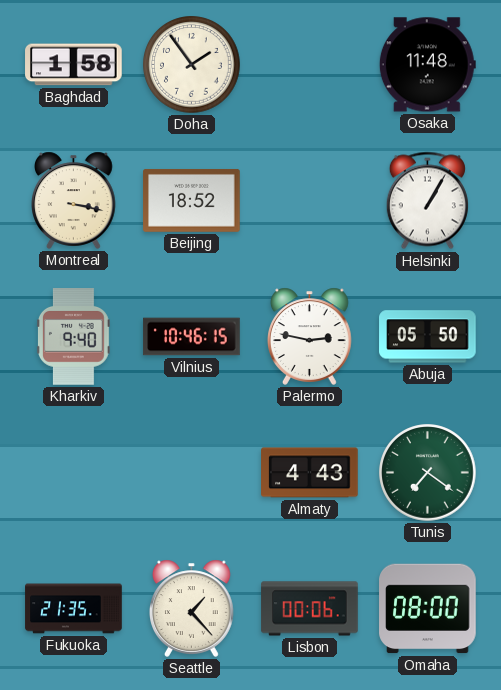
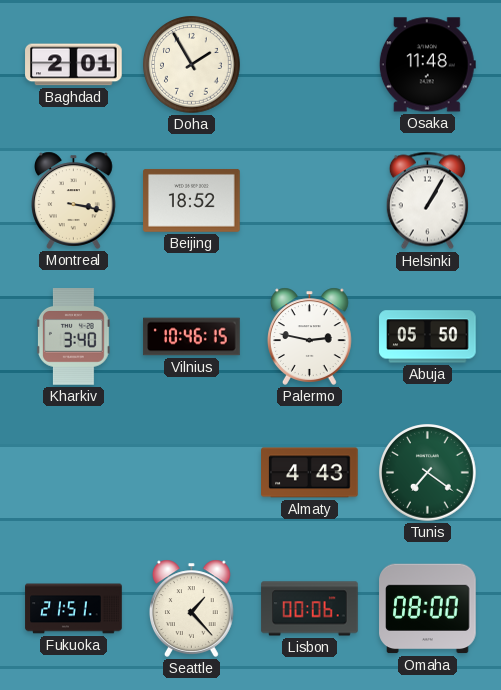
Baghdad: 1:58 -> 2:01 (74, 65)
Doha: 1:54 -> 1:55 (192, 65)
Kharkiv: 9:40 -> 3:40 (73, 337)
Fukuoka: 21:35 -> 21:51 (74, 609)
